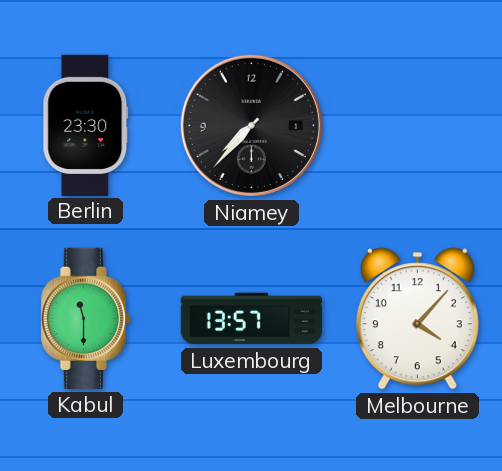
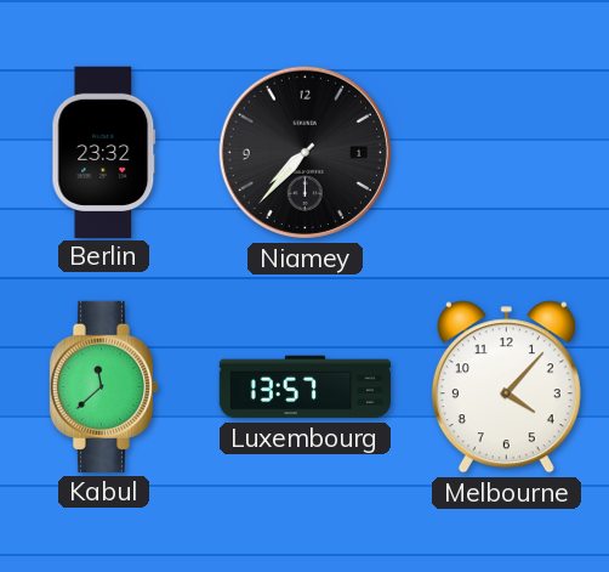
Berlin: 23:30 -> 23:32 (104, 152)
Kabul: 11:30 -> 11:38 (103, 386)
